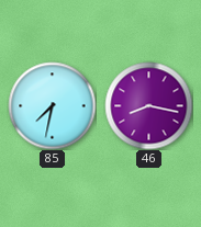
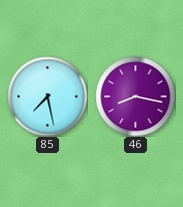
85: 7:32 -> 7:28 (47, 96)
